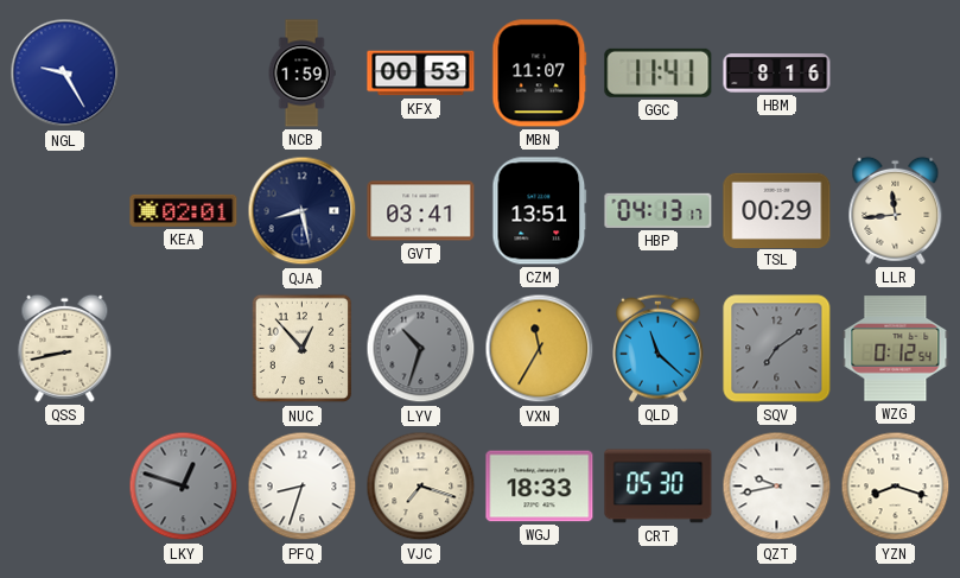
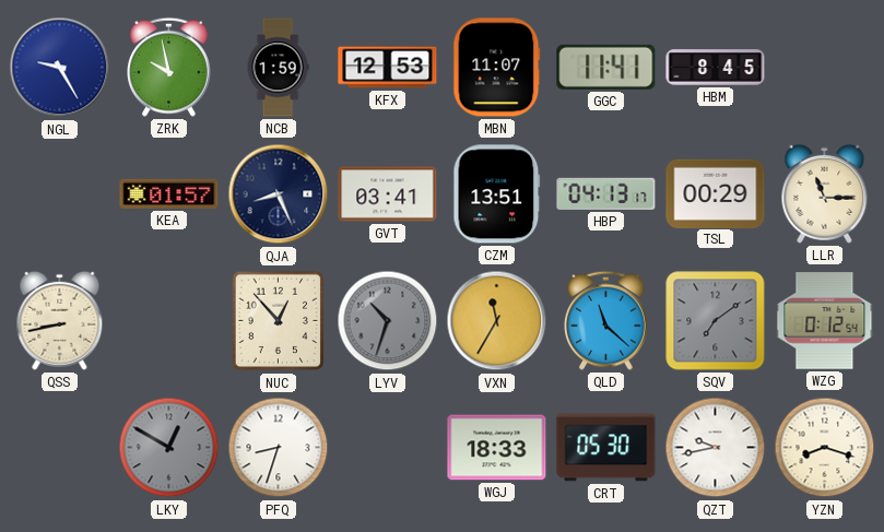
ZRK: none -> 9:58 (169, 67)
KFX: 00:53 -> 12:53 (388, 68)
HBM: 8:16 -> 8:45 (716, 68)
KEA: 02:01 -> 01:57 (169, 193)
QJA: 8:28 -> 8:26 (279, 194)
LLR: 11:44 -> 11:15 (825, 193)
LKY: 12:48 -> 12:50 (169, 448)
VJC: 7:18 -> none (421, 487)
